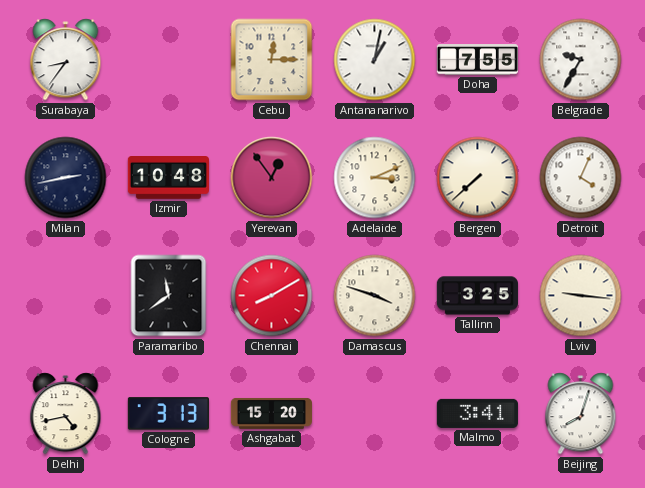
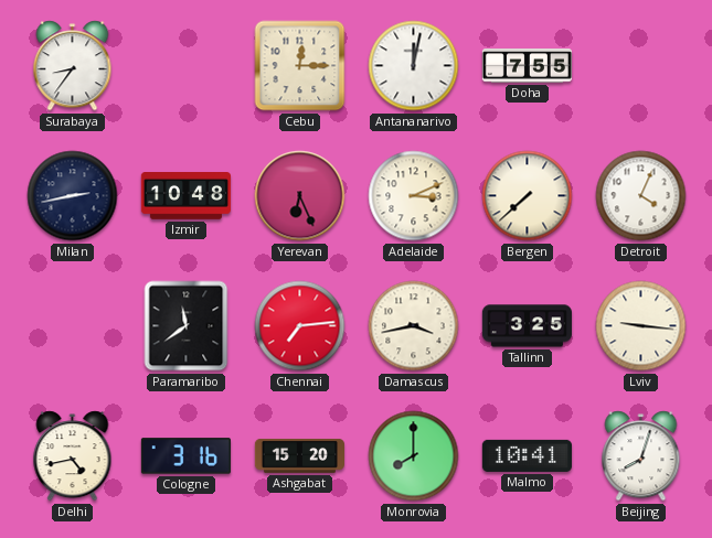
Antananarivo: 1:02 -> 12:02 (414, 66)
Belgrade: 9:35 -> none (581, 60)
Yerevan: 12:54 -> 6:26 (300, 196)
Chennai: 8:10 -> 7:14 (300, 326)
Damascus: 3:48 -> 3:43 (414, 326)
Cologne: 3:13 -> 3:16 (185, 456)
Monrovia: none -> 8:00 (414, 456)
Malmo: 3:41 -> 10:41 (527, 455)
